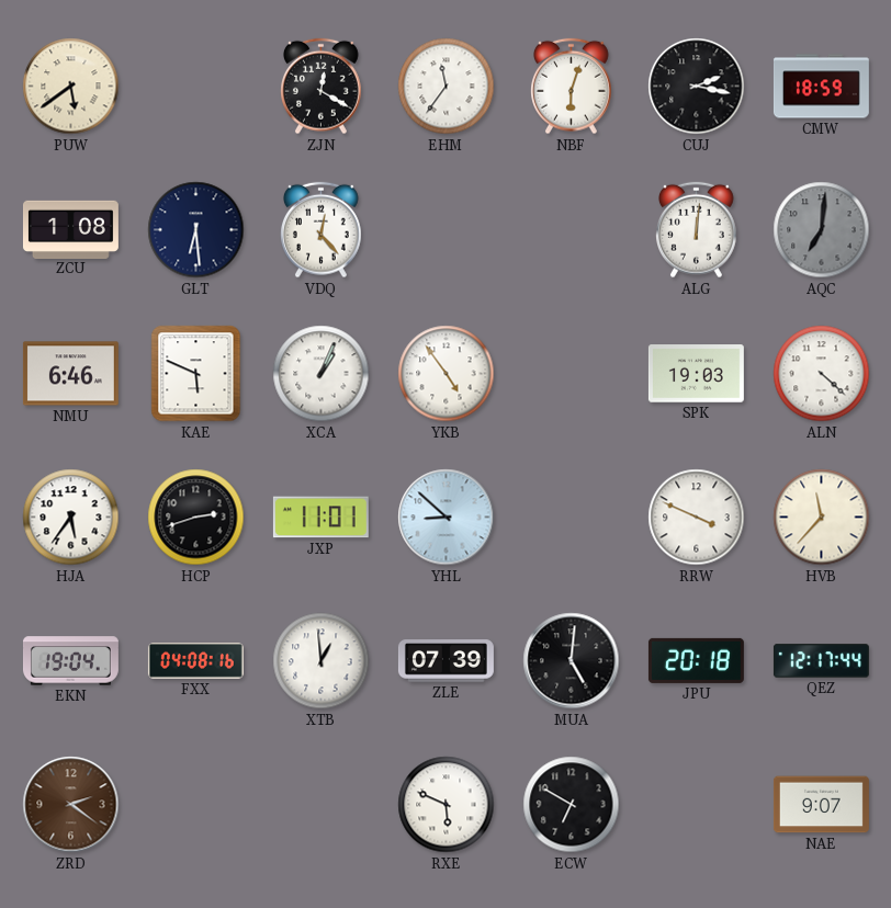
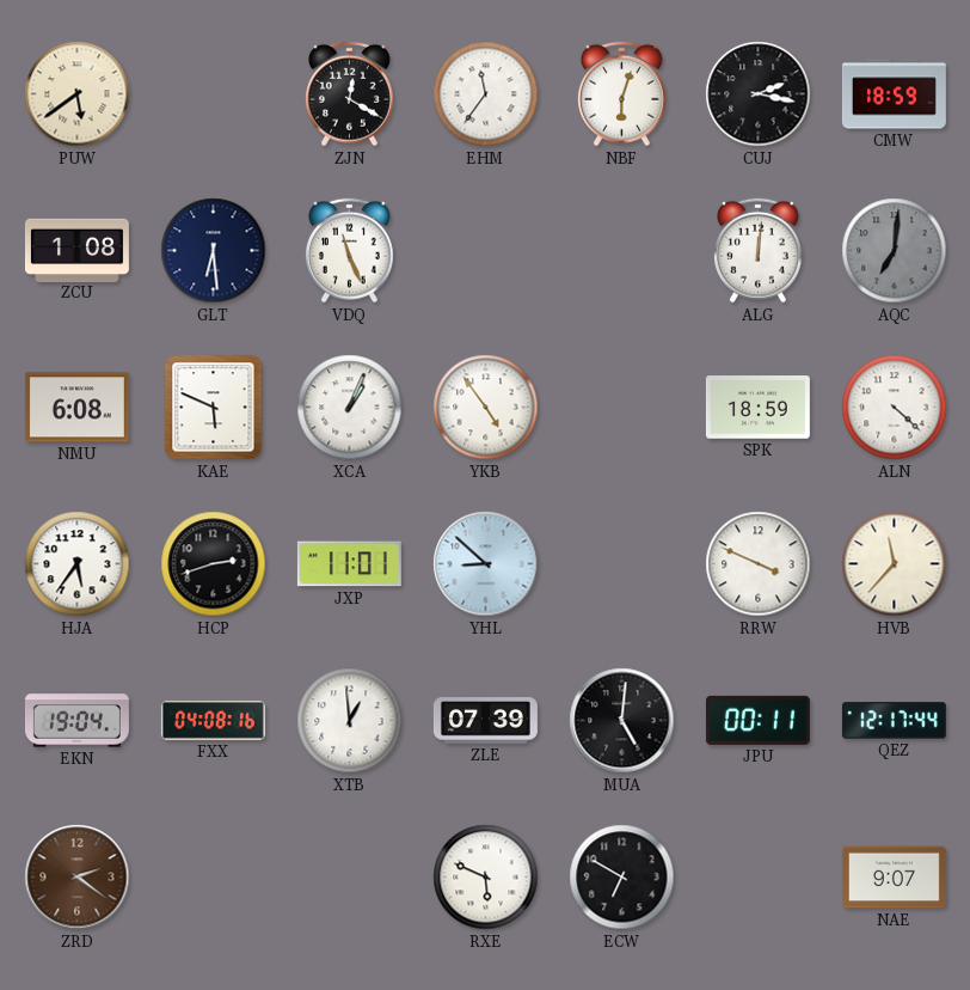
VDQ: 12:23 -> 11:26 (350, 251)
NMU: 6:46 -> 6:08 (76, 408)
SPK: 19:03 -> 18:59 (757, 408)
JPU: 20:18 -> 00:11 (757, 720)
